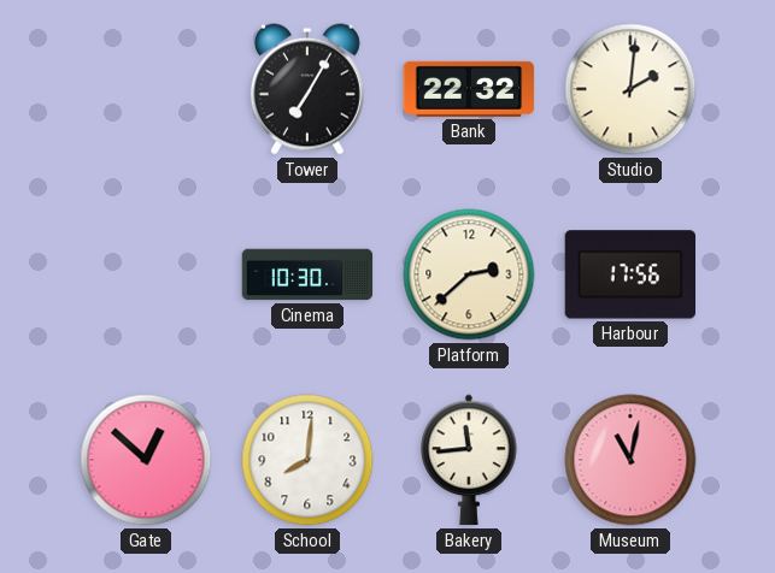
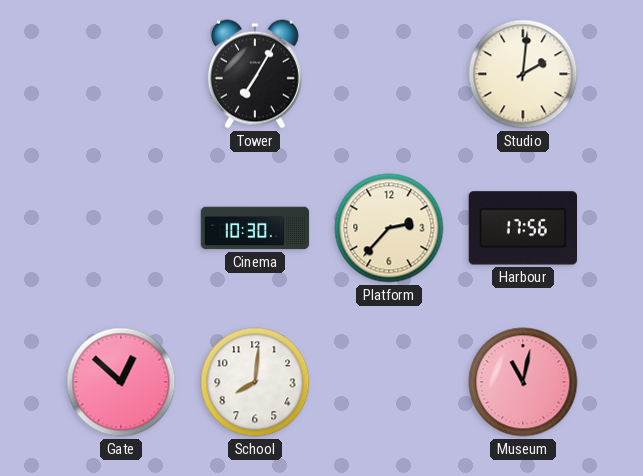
Bank: 22:32 -> none (469, 89)
Platform: 2:38 -> 2:37 (389, 228)
Bakery: 11:44 -> none (469, 460)
